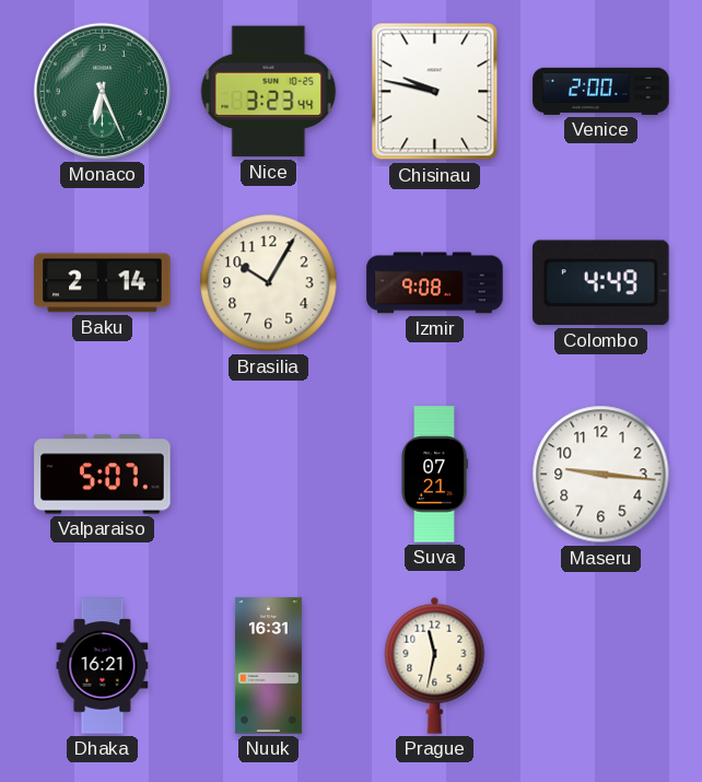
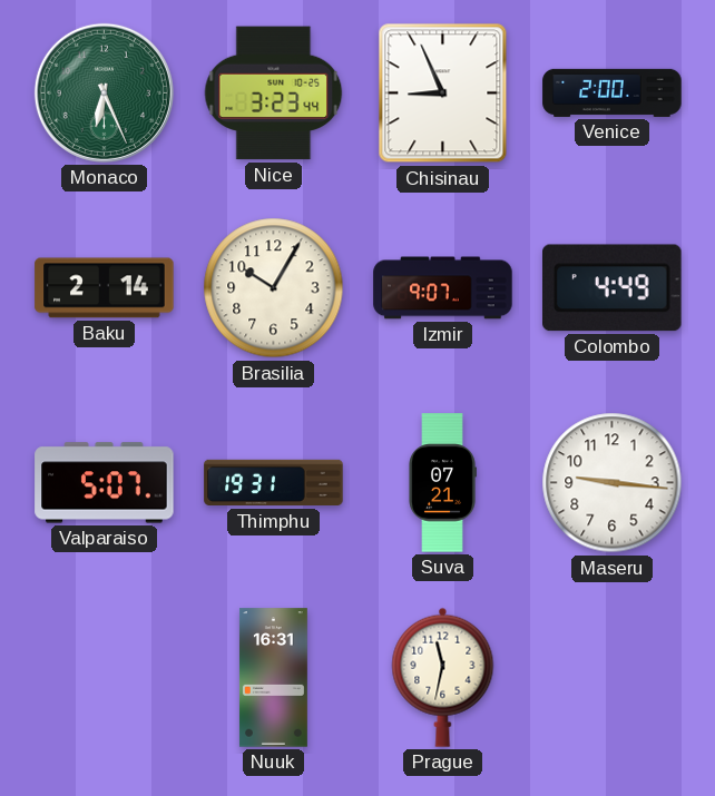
Chisinau: 9:47 -> 8:56 (443, 94)
Izmir: 9:08 -> 9:07 (443, 288)
Thimphu: none -> 19:31 (274, 483)
Dhaka: 16:21 -> none (103, 666)
